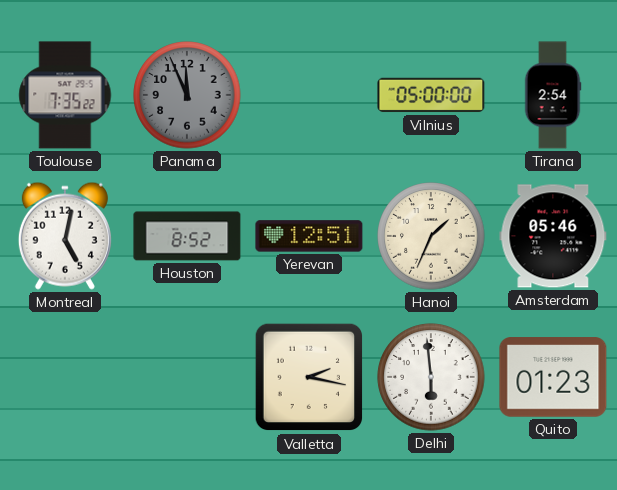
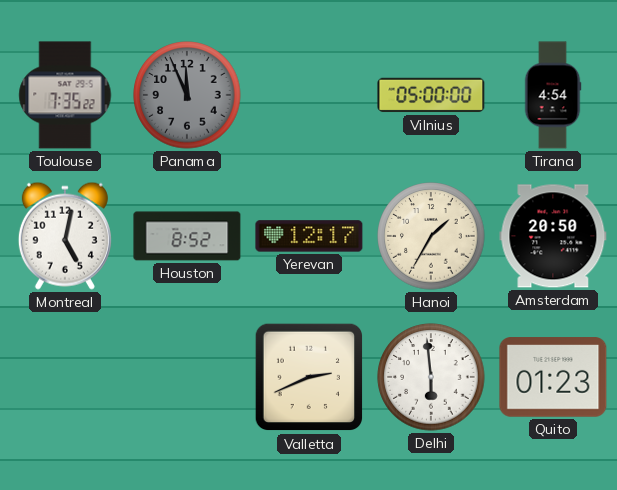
Tirana: 2:54 -> 4:54 (553, 95)
Yerevan: 12:51 -> 12:17 (309, 236)
Hanoi: 1:34 -> 1:35 (431, 236)
Amsterdam: 05:46 -> 20:50 (553, 236)
Valletta: 2:17 -> 2:41 (309, 377)
